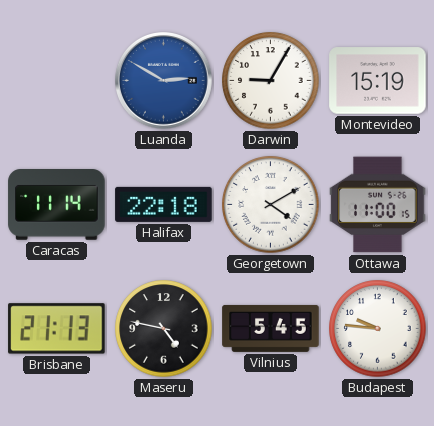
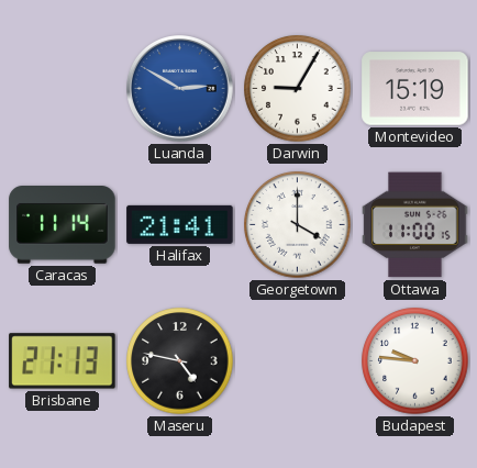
Halifax: 22:18 -> 21:41 (180, 224)
Georgetown: 4:10 -> 4:00 (298, 225)
Vilnius: 5:45 -> none (271, 328)
